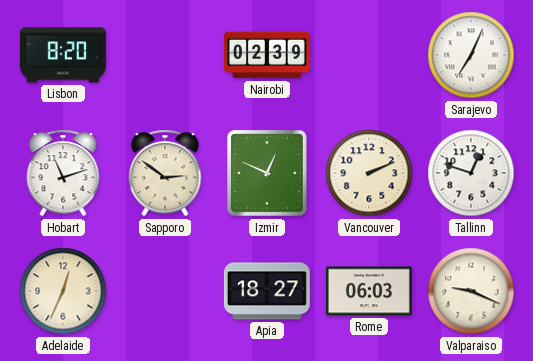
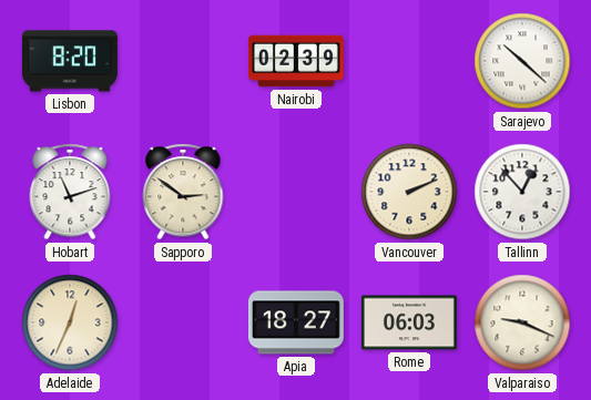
Sarajevo: 7:04 -> 10:22 (522, 61)
Izmir: 12:49 -> none (268, 174)
Tallinn: 12:48 -> 12:53 (522, 192)
